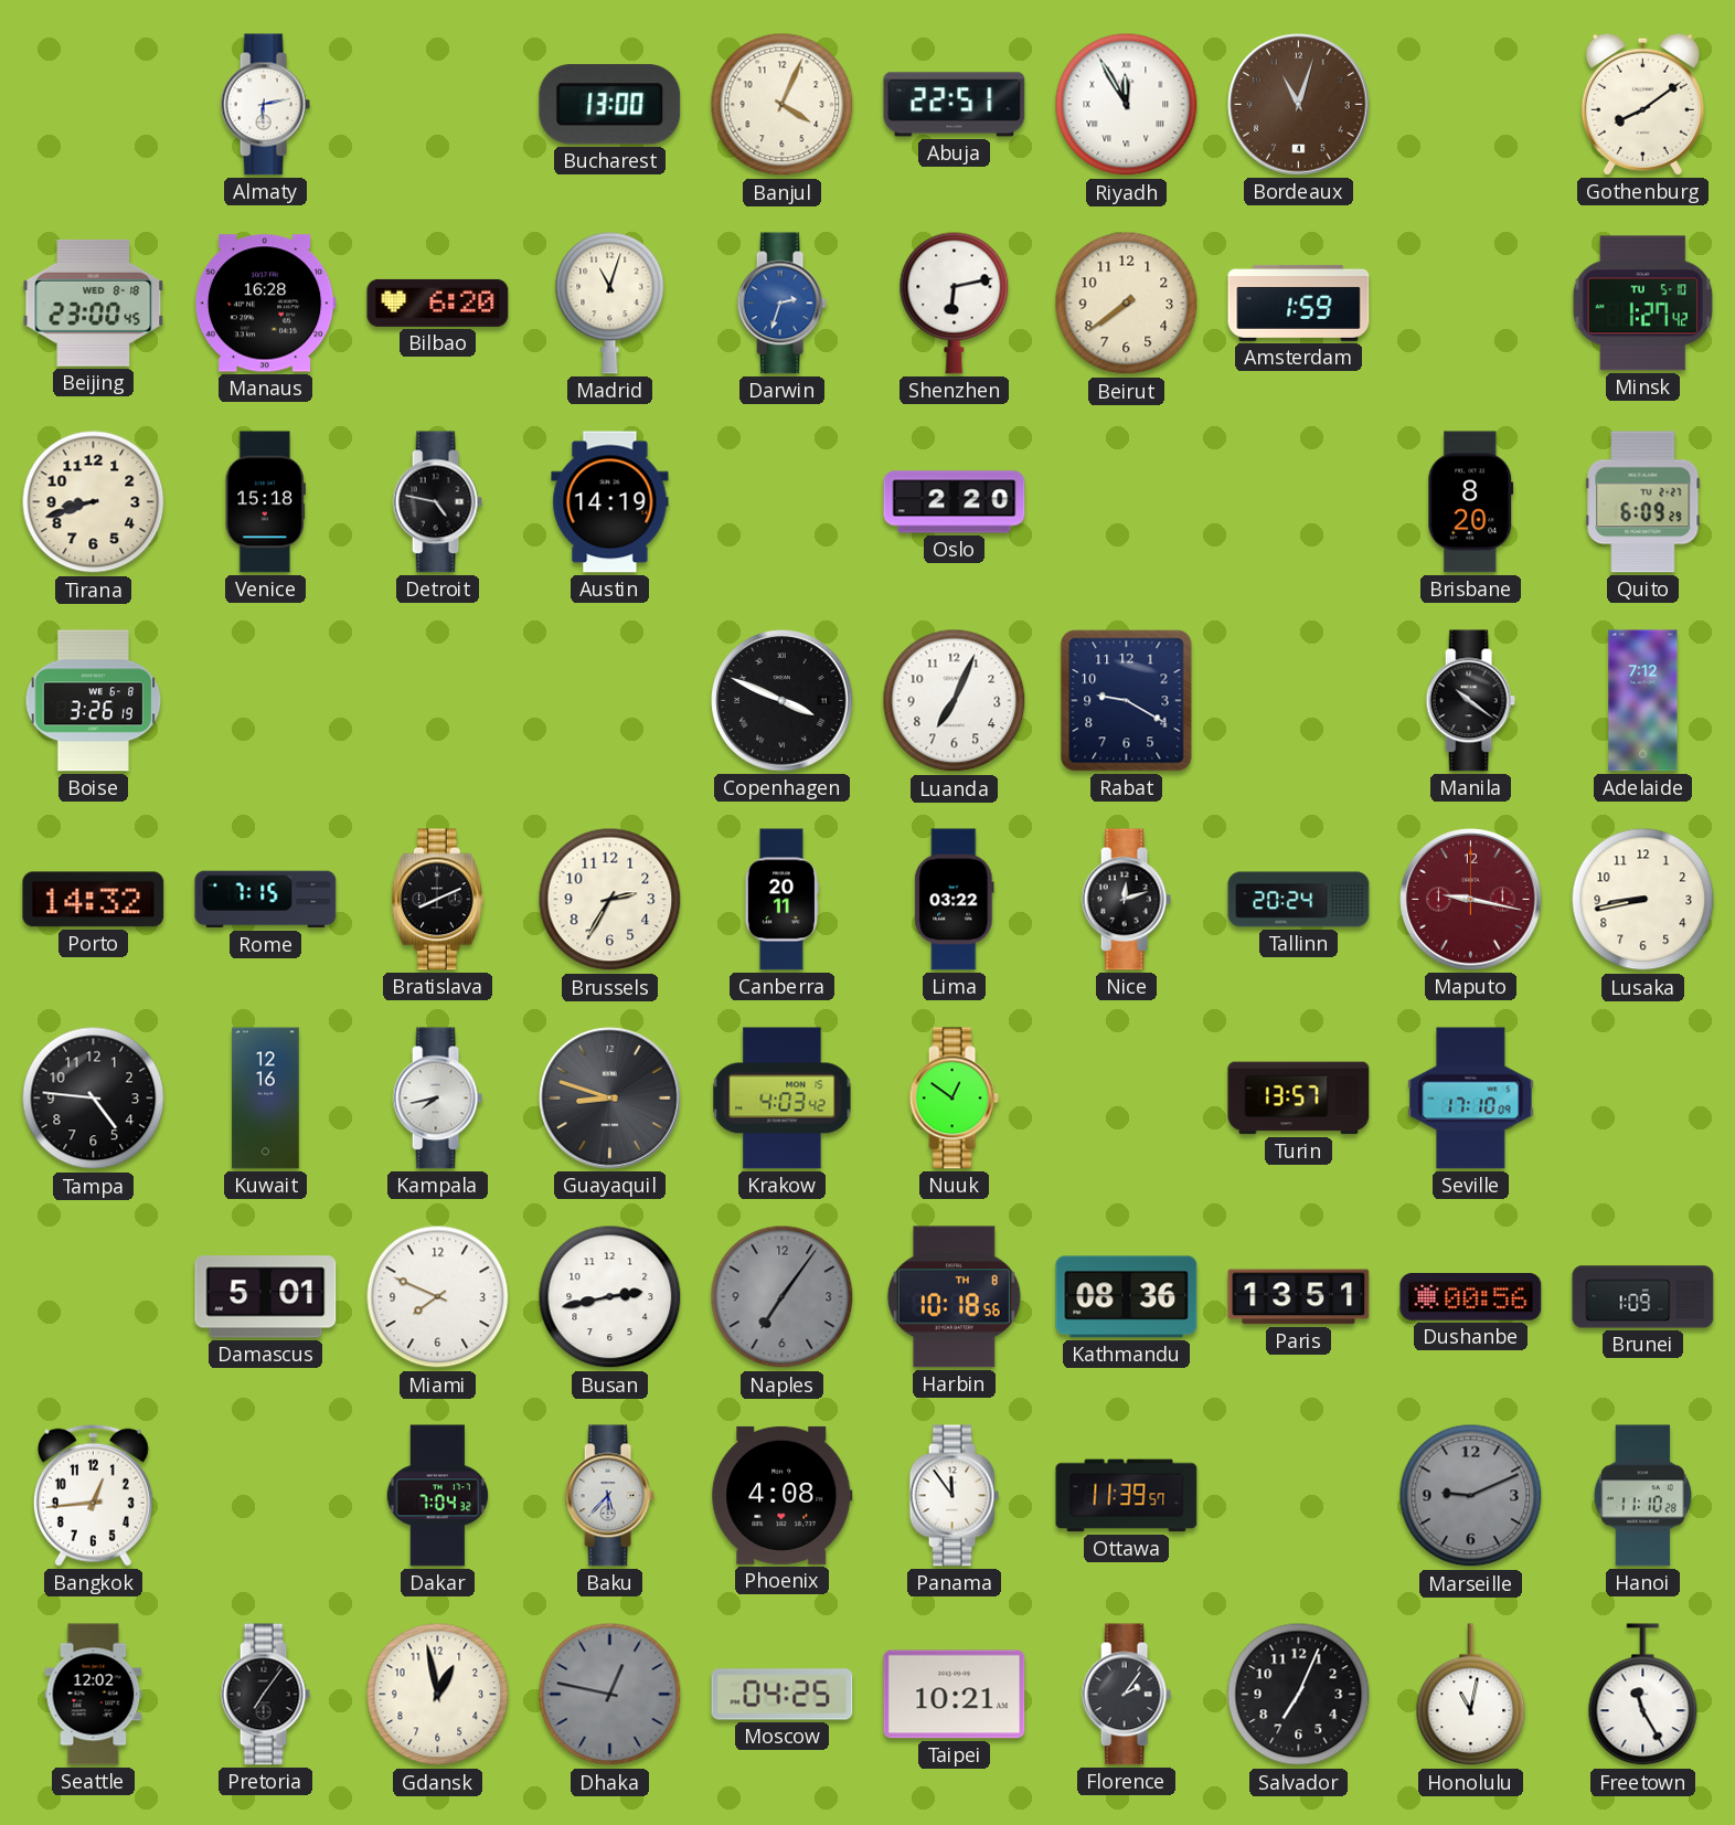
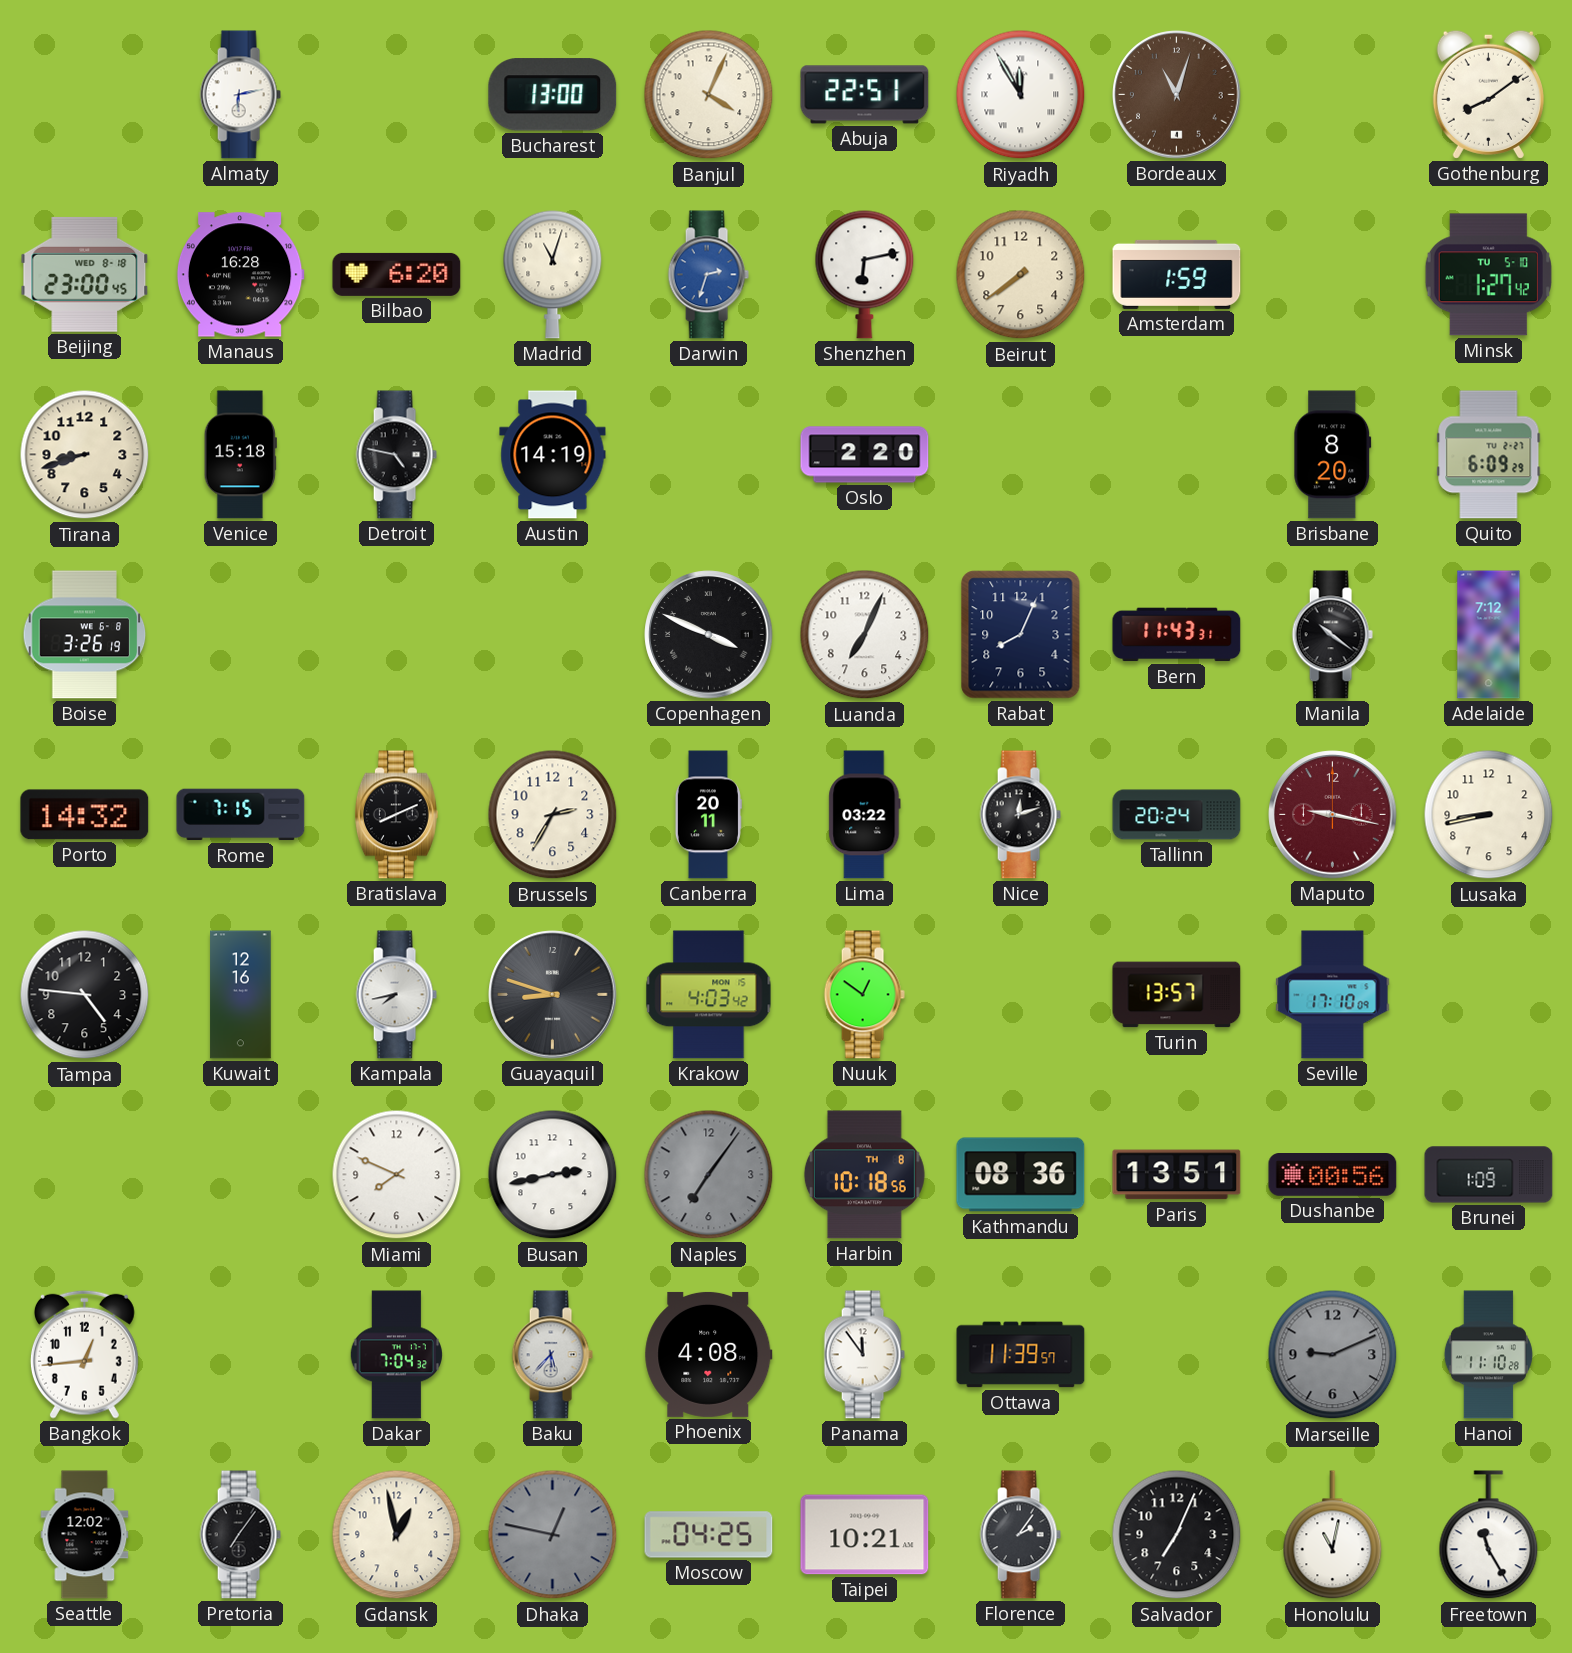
Rabat: 9:20 -> 8:04 (1021, 635)
Bern: none -> 11:43 (1177, 635)
Damascus: 5:01 -> none (266, 1297)
